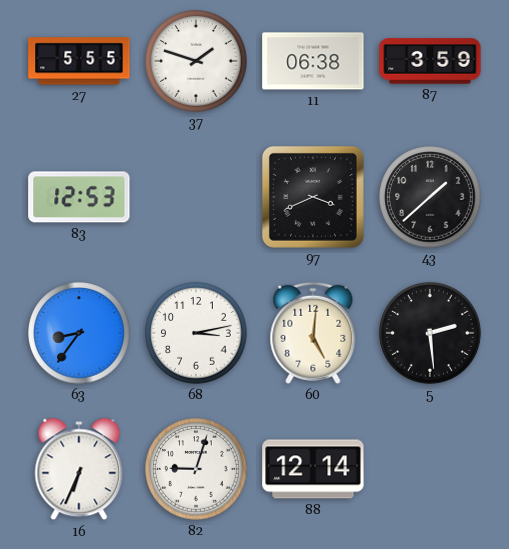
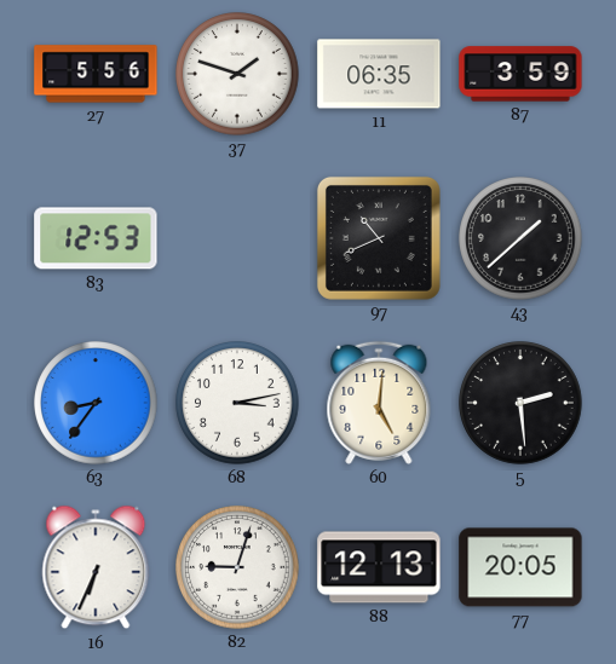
27: 5:55 -> 5:56 (96, 74)
11: 06:38 -> 06:35 (379, 74)
97: 3:41 -> 10:41 (379, 238)
88: 12:14 -> 12:13 (379, 567)
77: none -> 20:05 (520, 567)
